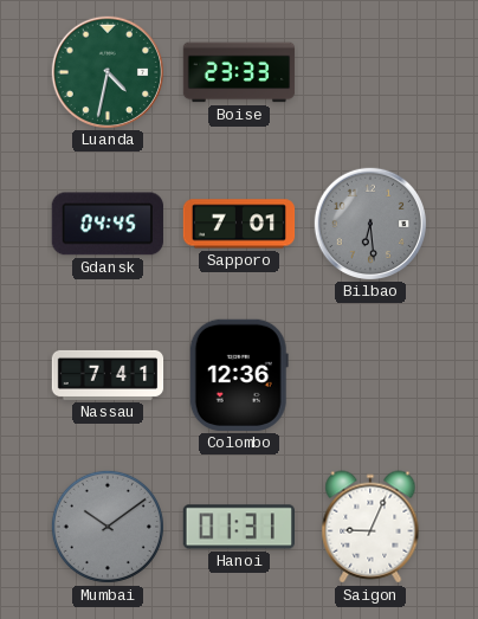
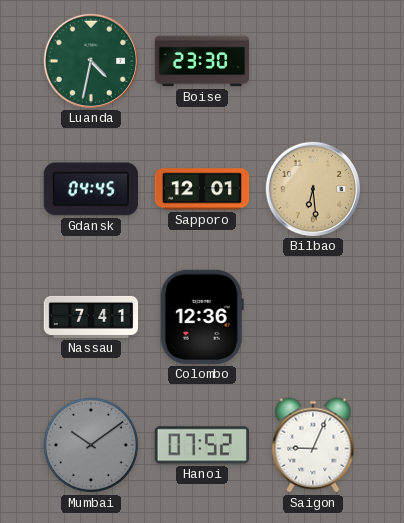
Boise: 23:33 -> 23:30 (202, 61)
Sapporo: 7:01 -> 12:01 (202, 189)
Bilbao dial: grey -> champagne (312, 188)
Hanoi: 01:31 -> 07:52 (201, 445)
